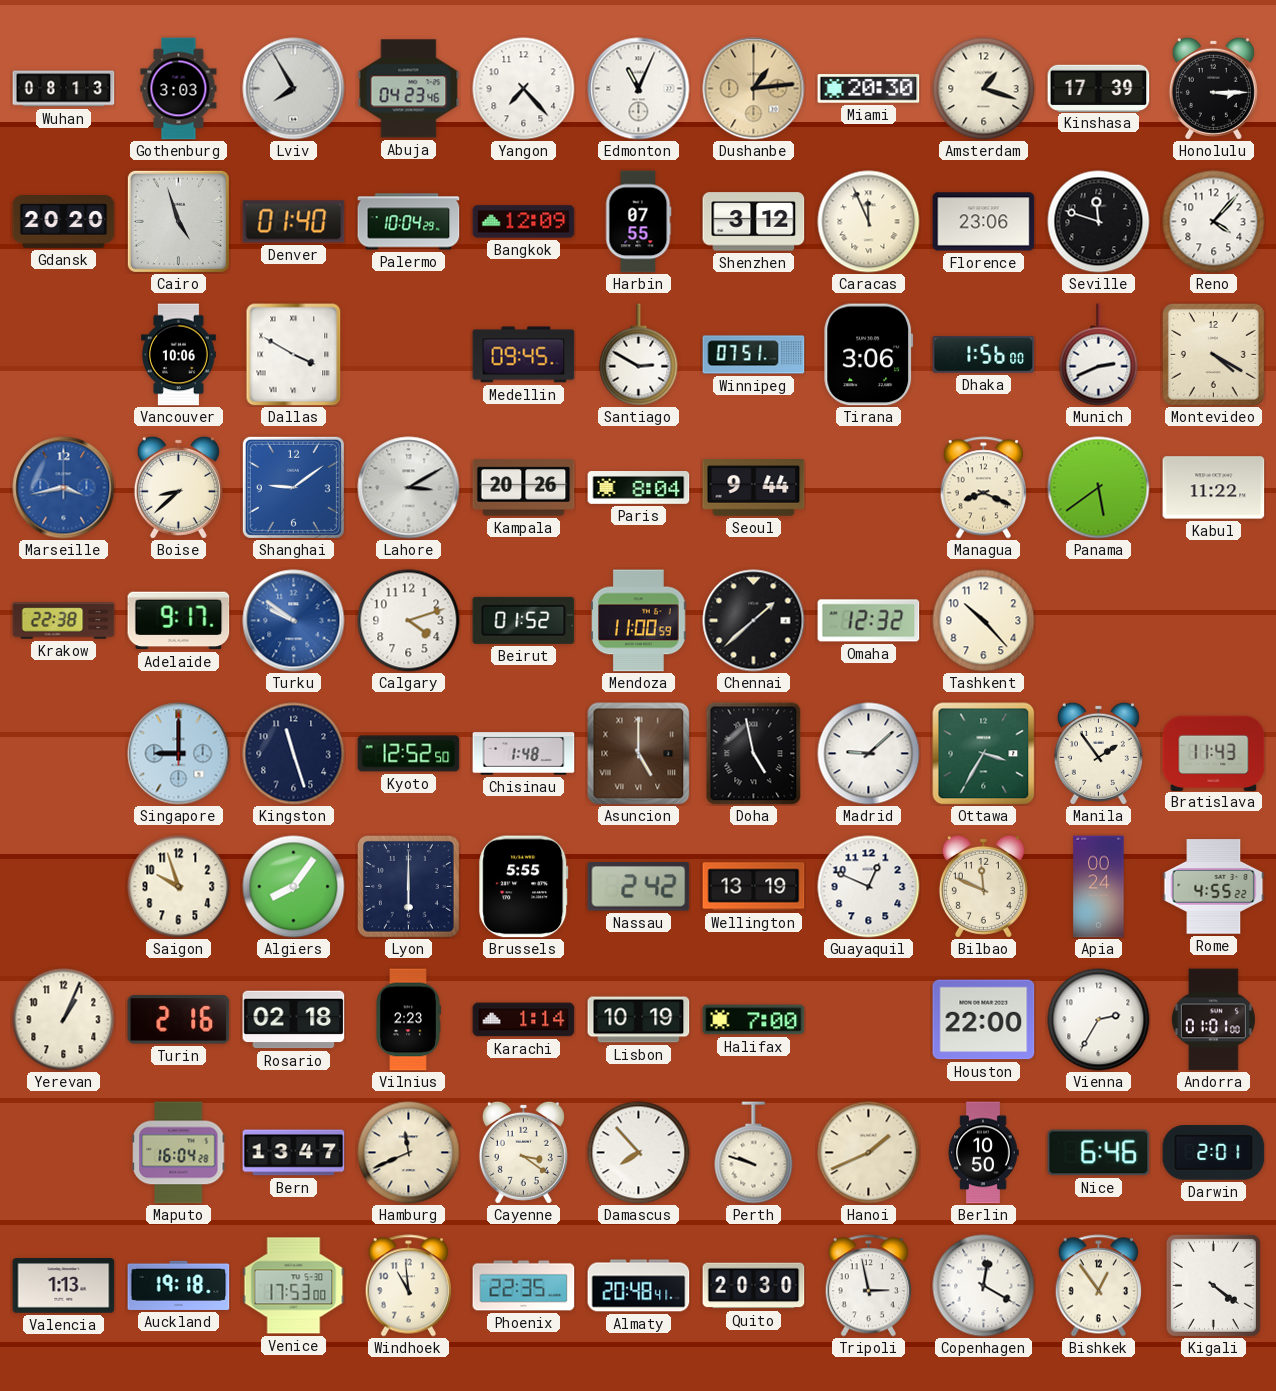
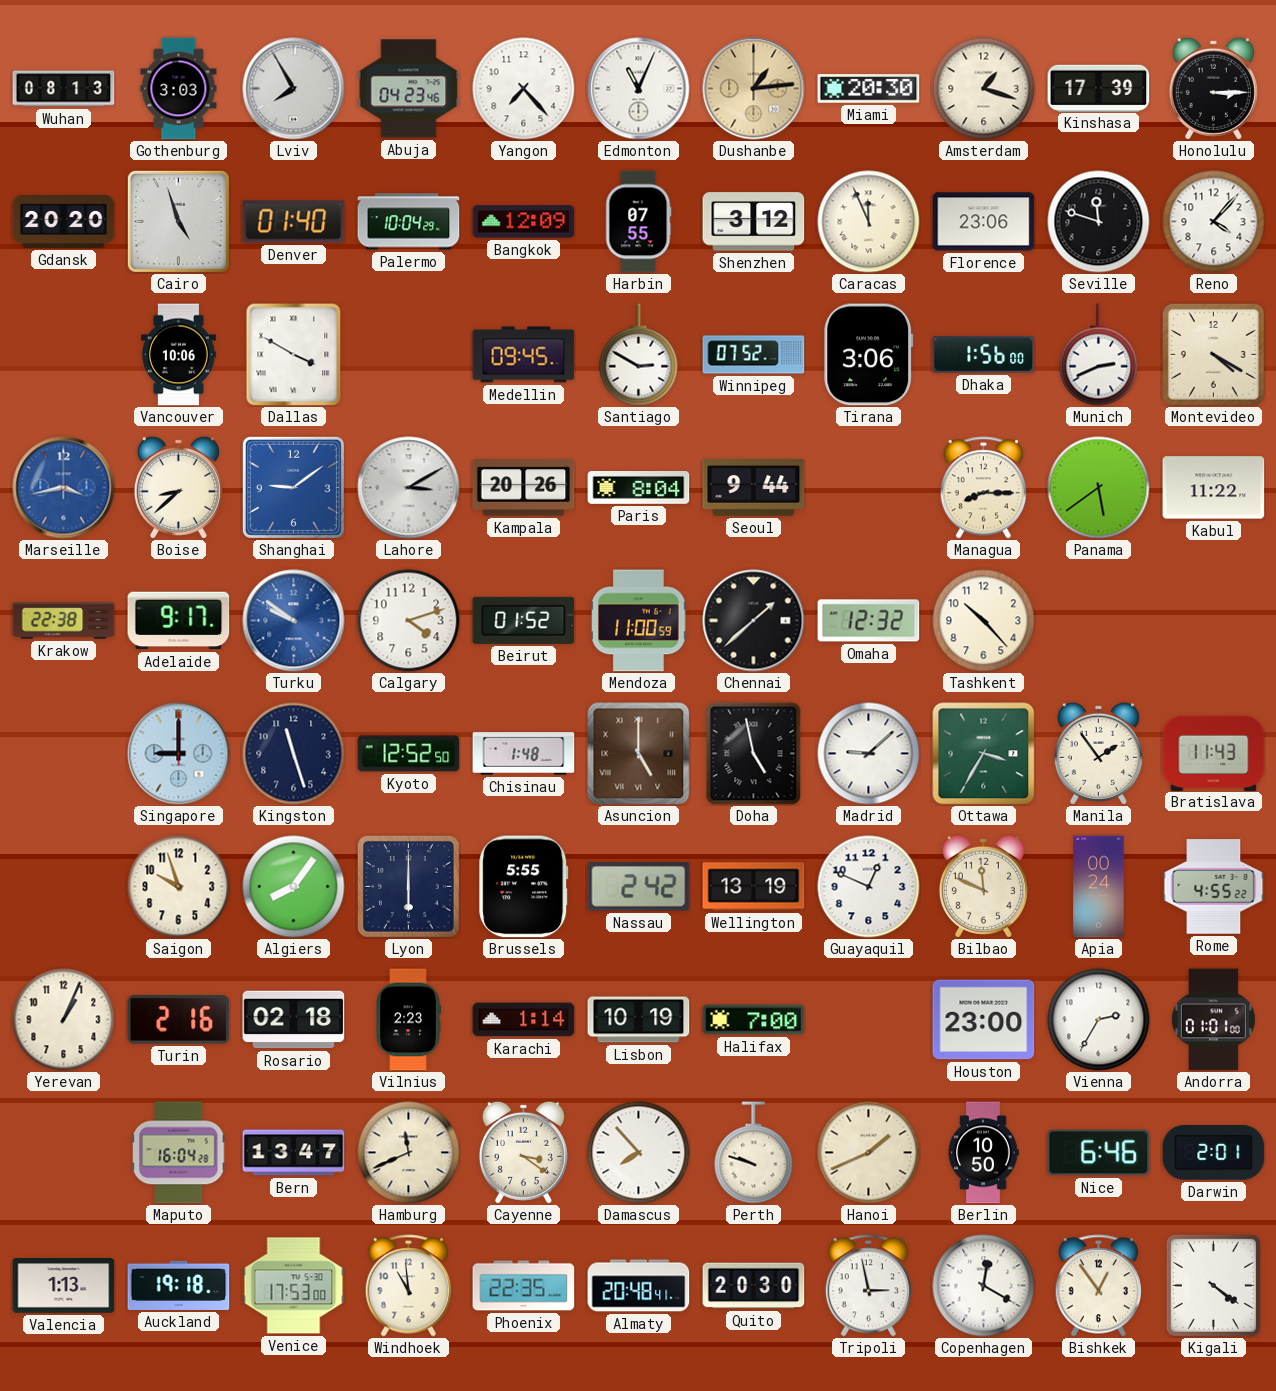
Winnipeg: 07:51 -> 07:52 (754, 355)
Managua: 8:19 -> 8:15 (983, 488)
Houston: 22:00 -> 23:00 (984, 1020)
